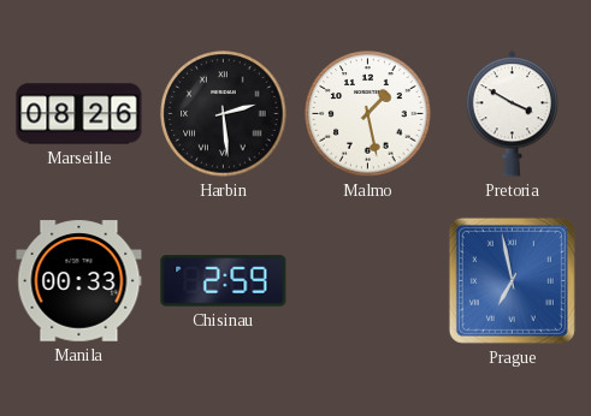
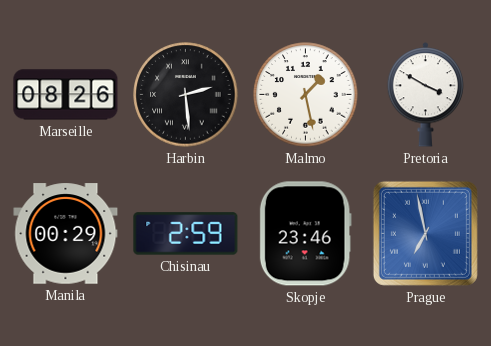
Manila: 00:33 -> 00:29 (66, 234)
Skopje: none -> 23:46 (305, 234)
